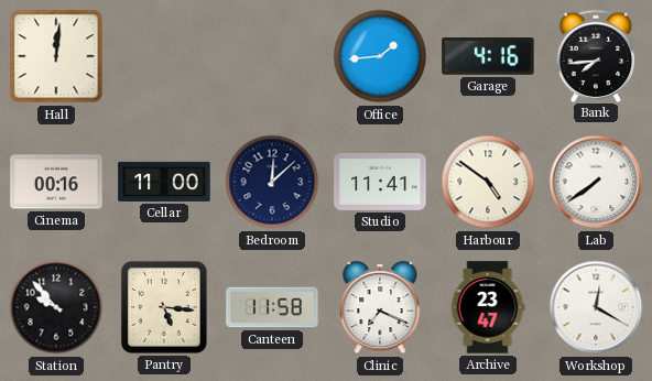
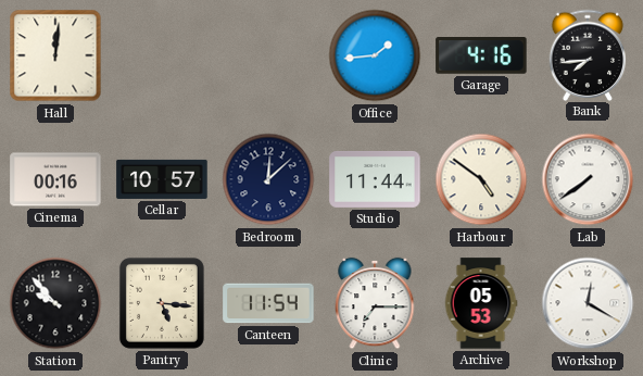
Cellar: 11:00 -> 10:57 (162, 179)
Studio: 11:41 -> 11:44 (375, 179)
Canteen: 11:58 -> 11:54 (268, 303)
Clinic: 7:19 -> 7:15 (375, 303)
Archive: 23:47 -> 05:53 (481, 303)
